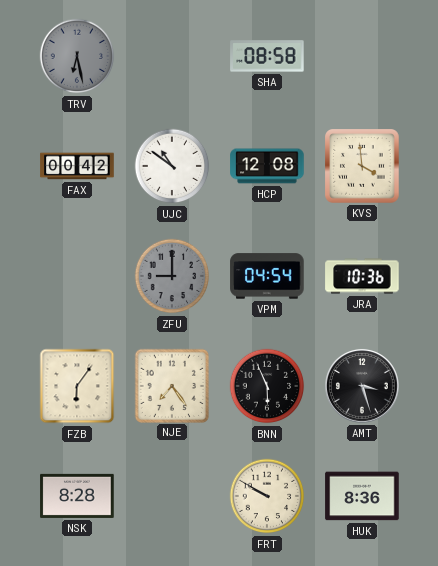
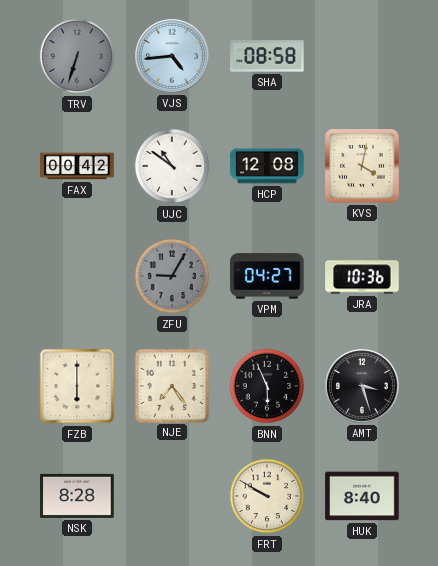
TRV: 6:28 -> 6:33 (77, 56)
VJS: none -> 4:44 (172, 56)
KVS: 3:59 -> 4:02 (363, 167)
ZFU: 9:00 -> 9:05 (172, 276)
VPM: 04:54 -> 04:27 (267, 276)
FZB: 6:06 -> 6:00 (77, 386)
HUK: 8:36 -> 8:40 (362, 496)
